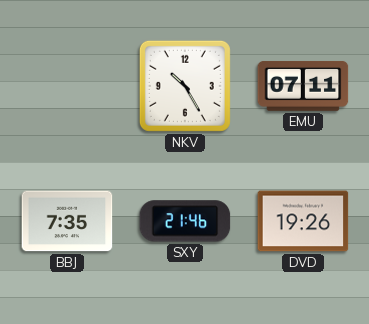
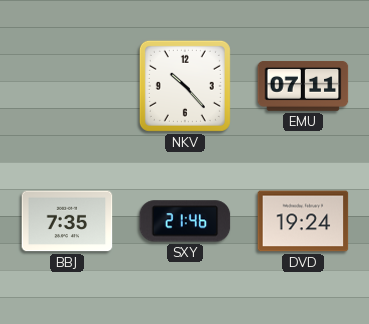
NKV: 10:25 -> 10:23 (185, 86)
DVD: 19:26 -> 19:24 (303, 221)
